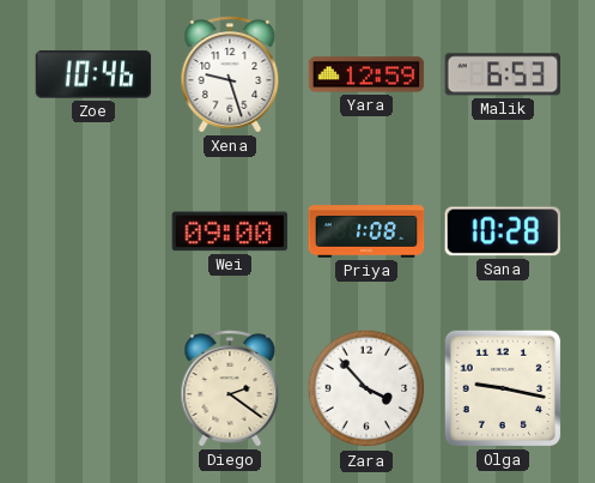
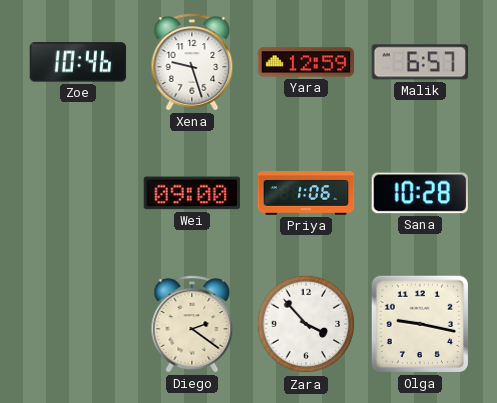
Malik: 6:53 -> 6:57 (420, 62)
Priya: 1:08 -> 1:06 (306, 193)
